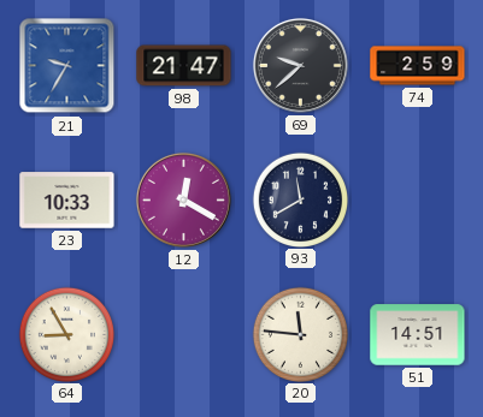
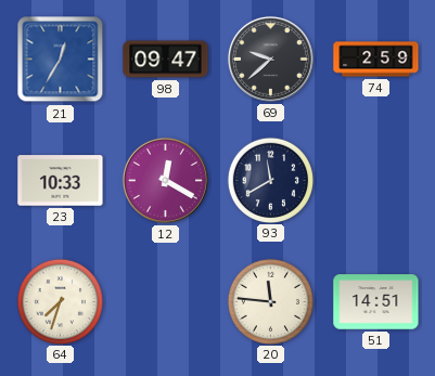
21: 9:35 -> 12:35 (61, 60)
98: 21:47 -> 09:47 (166, 60)
64: 8:55 -> 7:33 (60, 301)
